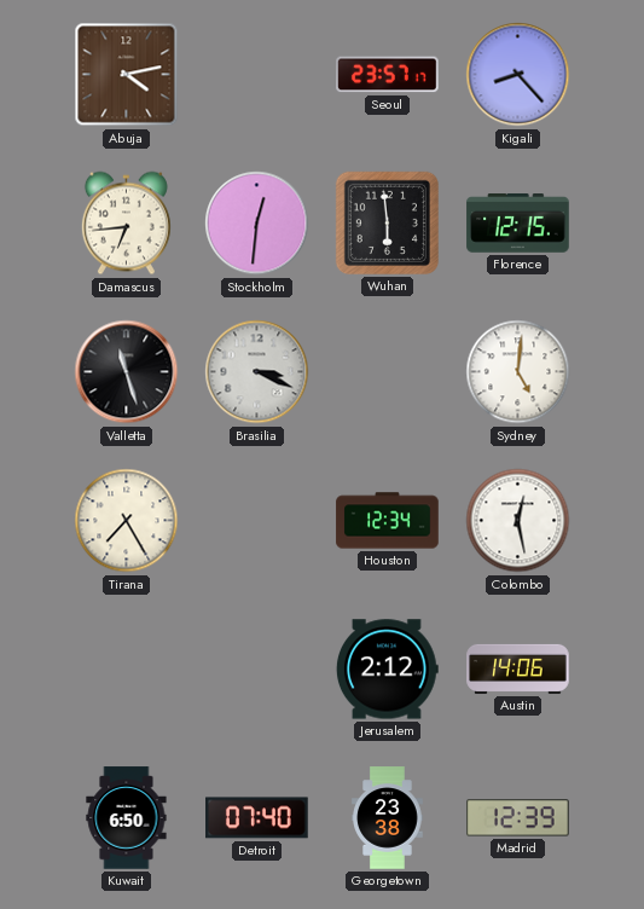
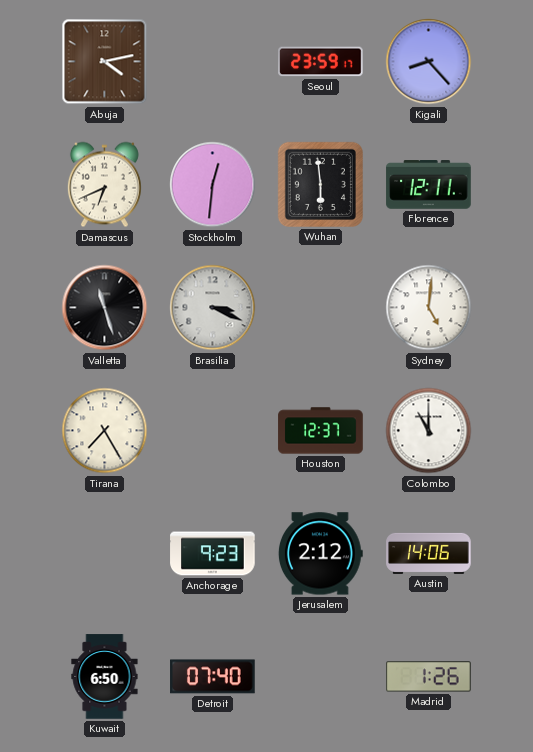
Seoul: 23:57 -> 23:59 (321, 62)
Damascus: 6:44 -> 6:41 (104, 185)
Florence: 12:15 -> 12:11 (429, 185)
Houston: 12:34 -> 12:37 (321, 431)
Colombo: 12:28 -> 11:00 (429, 431)
Anchorage: none -> 9:23 (213, 554)
Georgetown: 23:38 -> none (388, 818)
Madrid: 12:39 -> 1:26 (429, 677)
